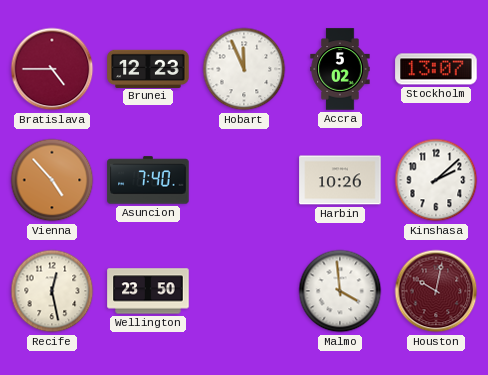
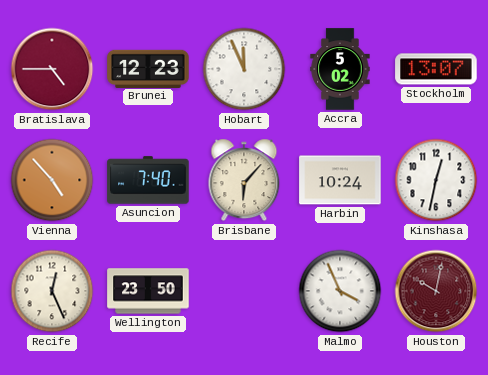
Brisbane: none -> 6:07 (244, 180)
Harbin: 10:26 -> 10:24 (340, 180)
Kinshasa: 2:08 -> 12:32 (436, 180)
Recife: 12:28 -> 12:26 (52, 291)
Malmo: 3:59 -> 3:56 (340, 291)
